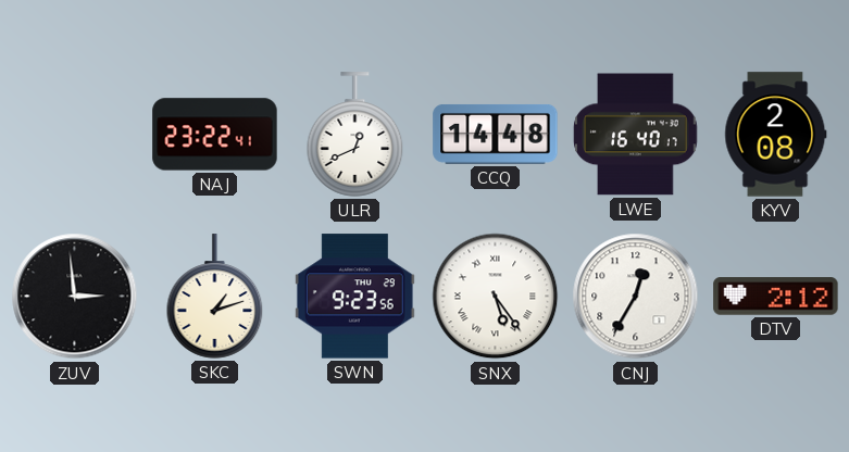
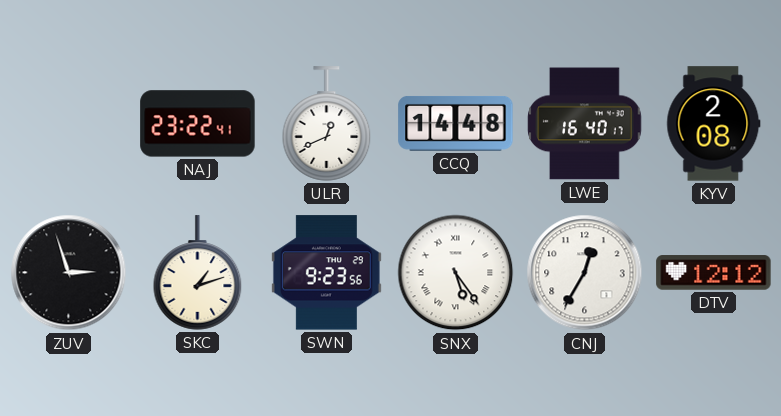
ZUV: 2:59 -> 2:57 (69, 273)
DTV: 2:12 -> 12:12 (714, 273)
